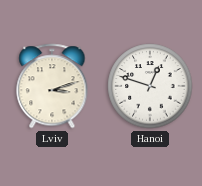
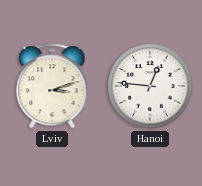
Hanoi: 12:48 -> 12:46 (150, 86)
